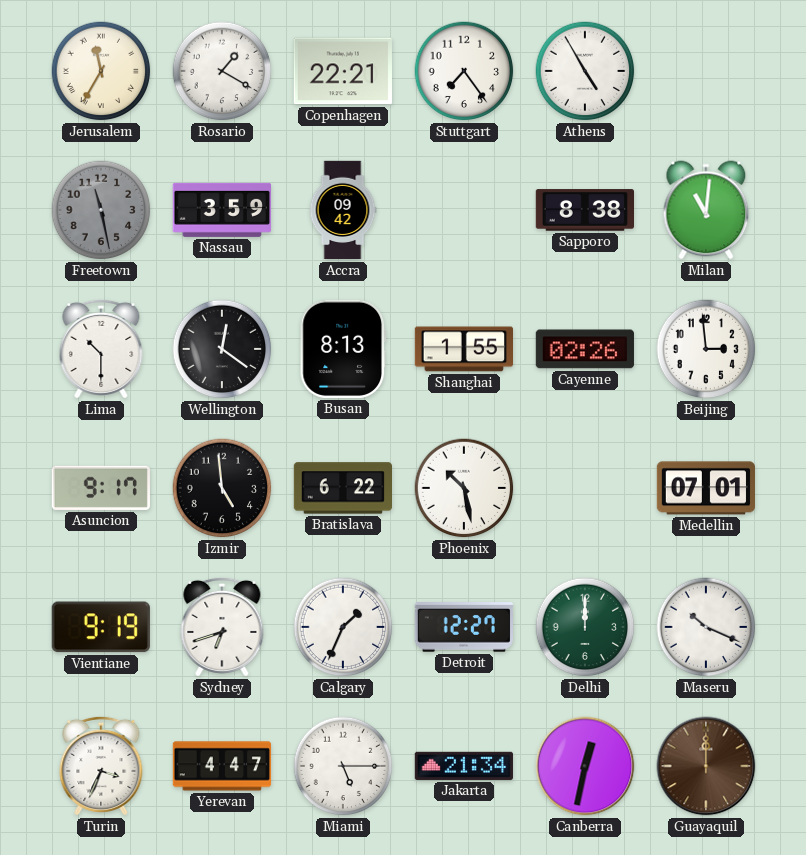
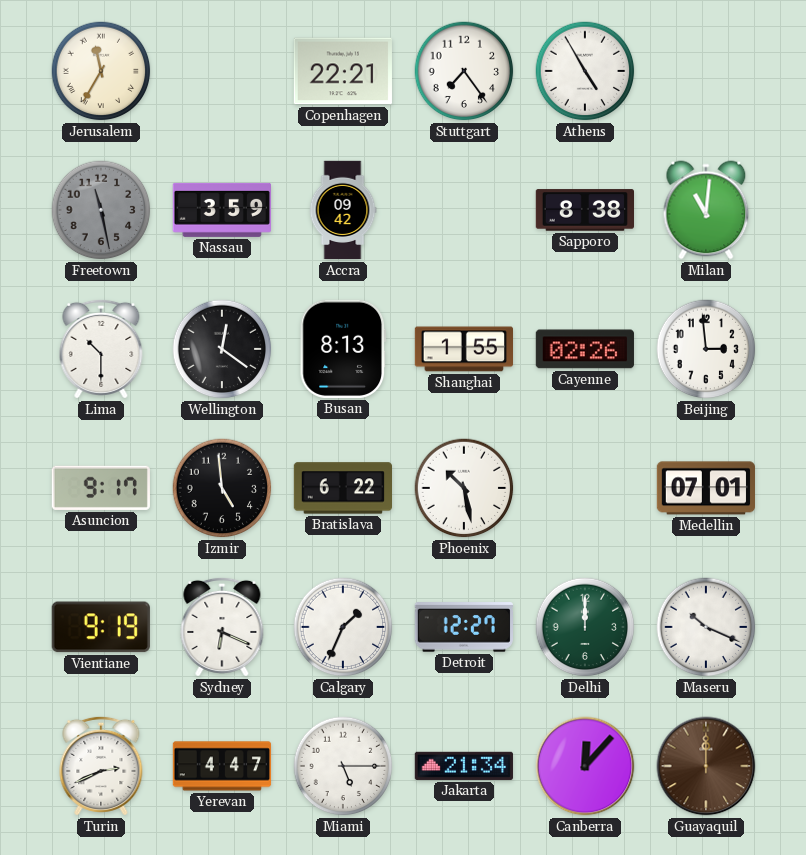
Rosario: 1:20 -> none (222, 71)
Sydney: 6:42 -> 6:19 (222, 627)
Turin: 3:34 -> 2:41 (101, 766)
Canberra: 12:32 -> 12:07 (585, 766)
